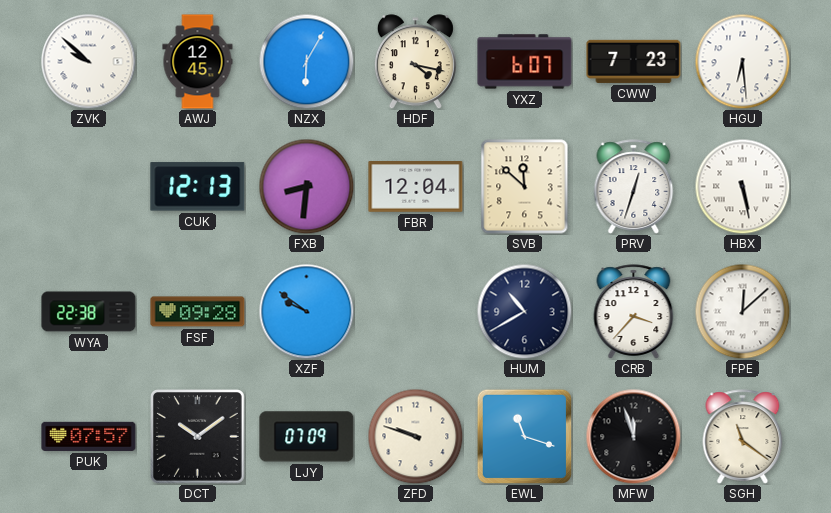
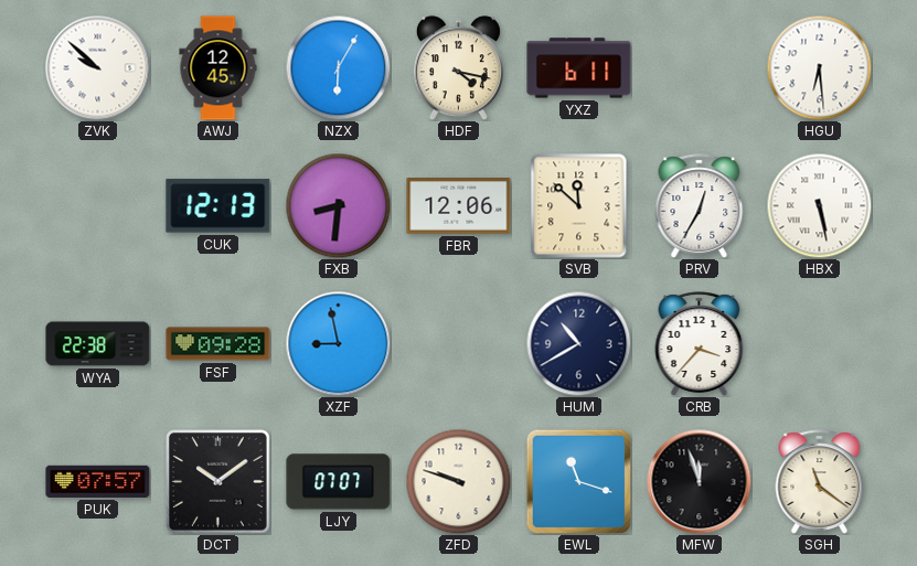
YXZ: 6:07 -> 6:11 (579, 68)
CWW: 7:23 -> none (634, 61)
FBR: 12:04 -> 12:06 (459, 206)
PRV: 12:33 -> 12:35 (700, 206)
XZF: 9:51 -> 8:58 (338, 343)
FPE: 12:08 -> none (742, 311)
LJY: 07:09 -> 07:07 (339, 482)
